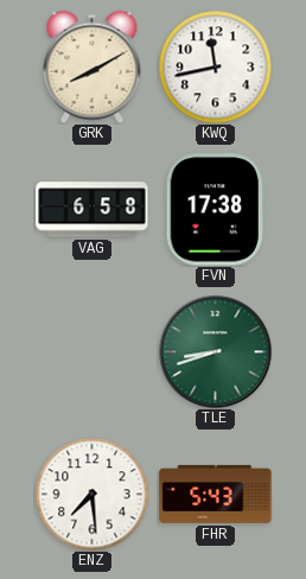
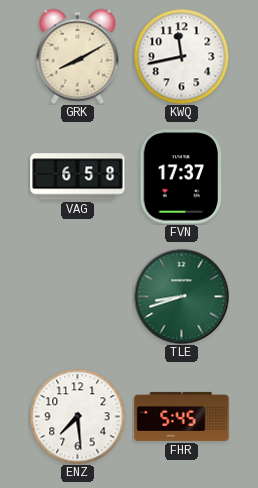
FVN: 17:38 -> 17:37 (181, 177)
FHR: 5:43 -> 5:45 (182, 416)
